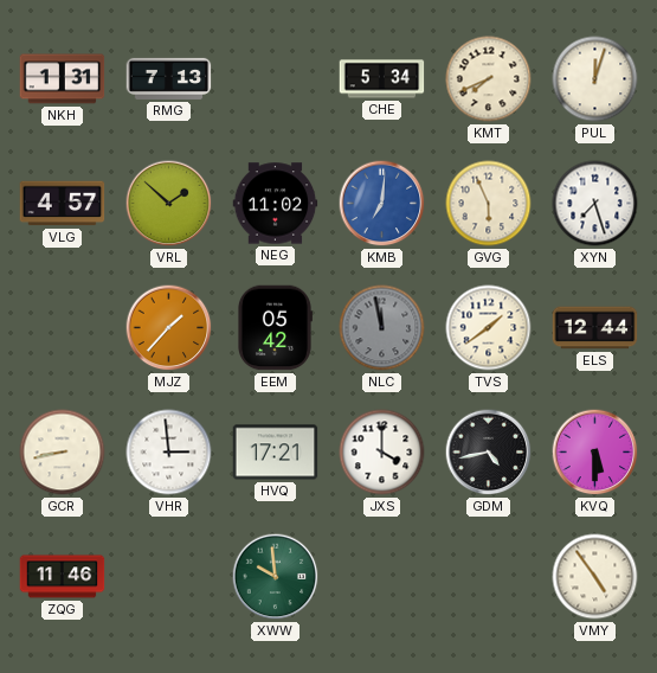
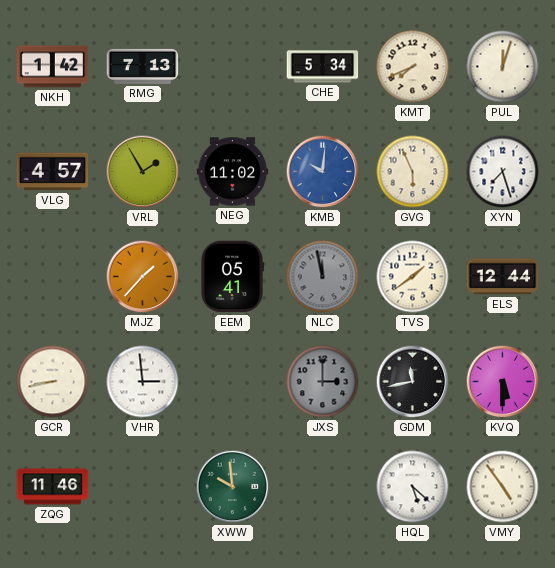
NKH: 1:31 -> 1:42 (53, 67)
VRL: 1:52 -> 1:55 (143, 172)
KMB: 7:01 -> 10:01 (323, 172)
EEM: 05:42 -> 05:41 (232, 277)
HVQ: 17:21 -> none (276, 453)
JXS: 4:00 -> 3:00 (323, 382)
JXS dial: white -> grey (323, 382)
GDM: 4:43 -> 11:43 (413, 382)
HQL: none -> 5:22 (413, 487)
